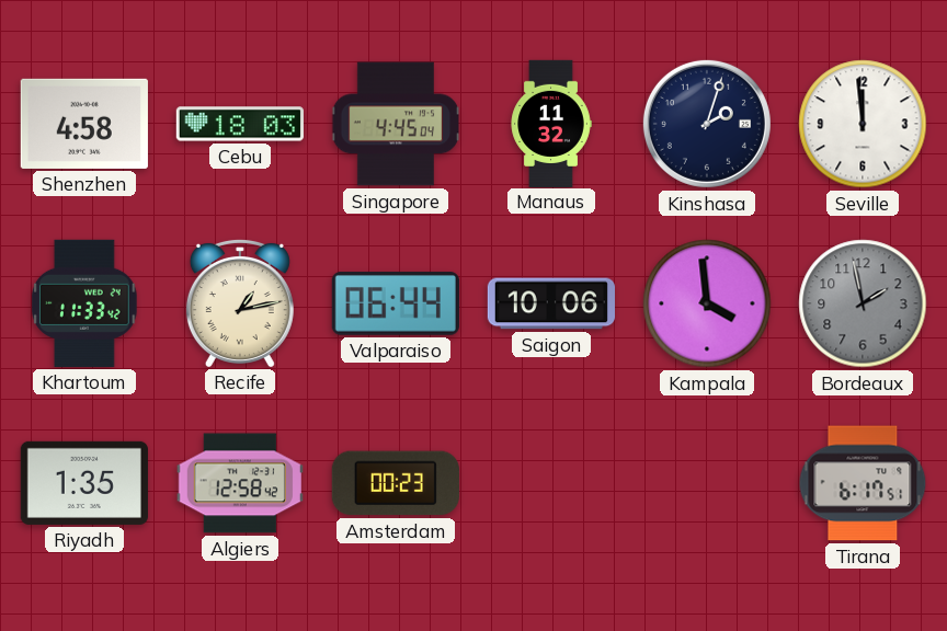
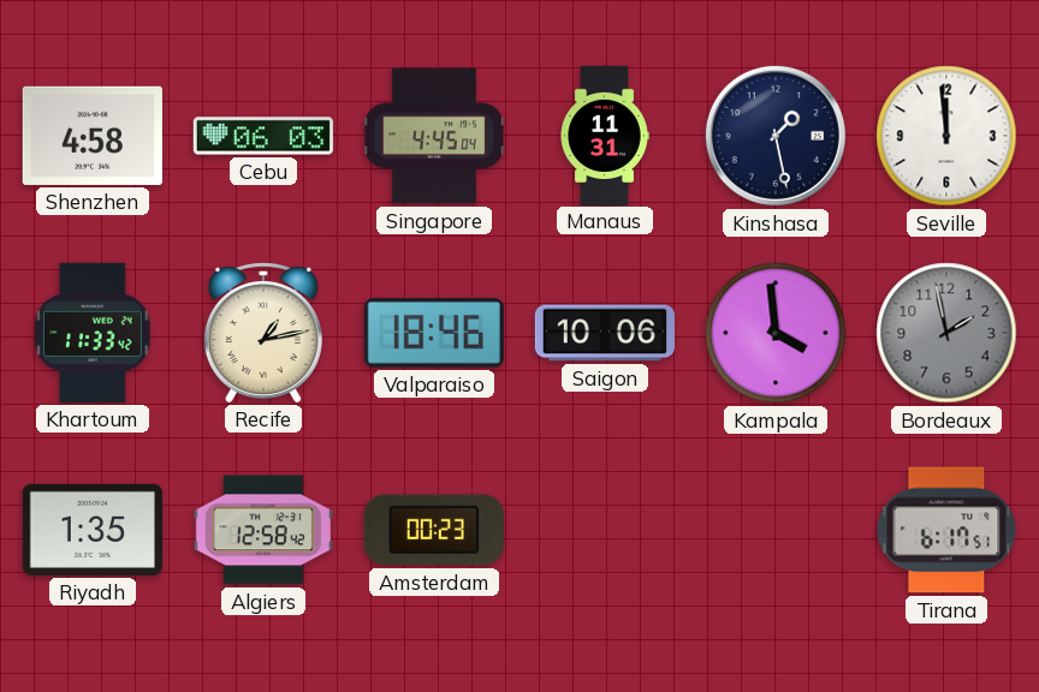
Cebu: 18:03 -> 06:03 (263, 136)
Manaus: 11:32 -> 11:31 (605, 135)
Kinshasa: 2:03 -> 1:28 (776, 136)
Valparaiso: 06:44 -> 18:46 (434, 333)
